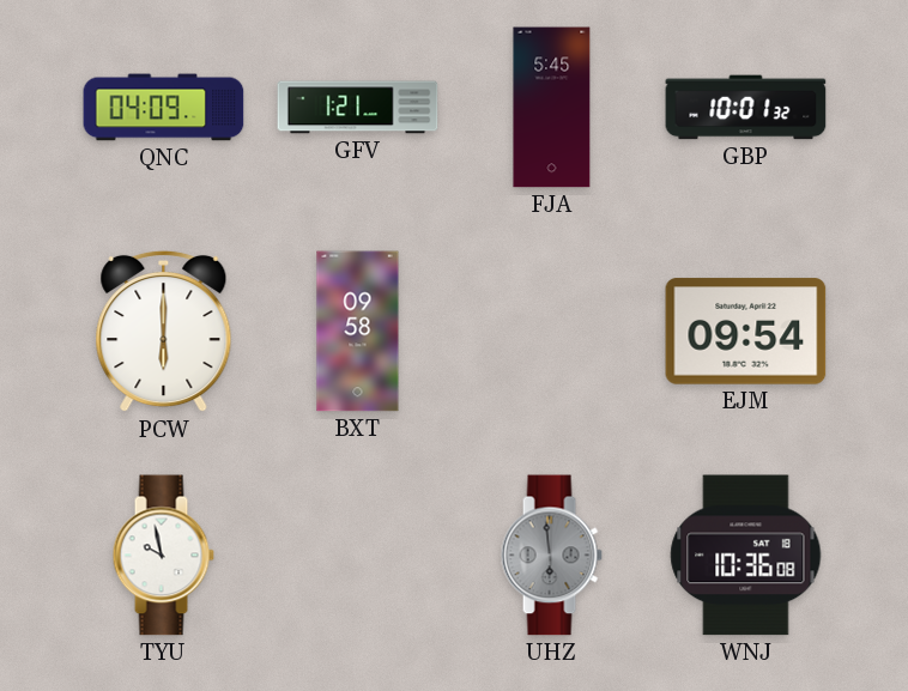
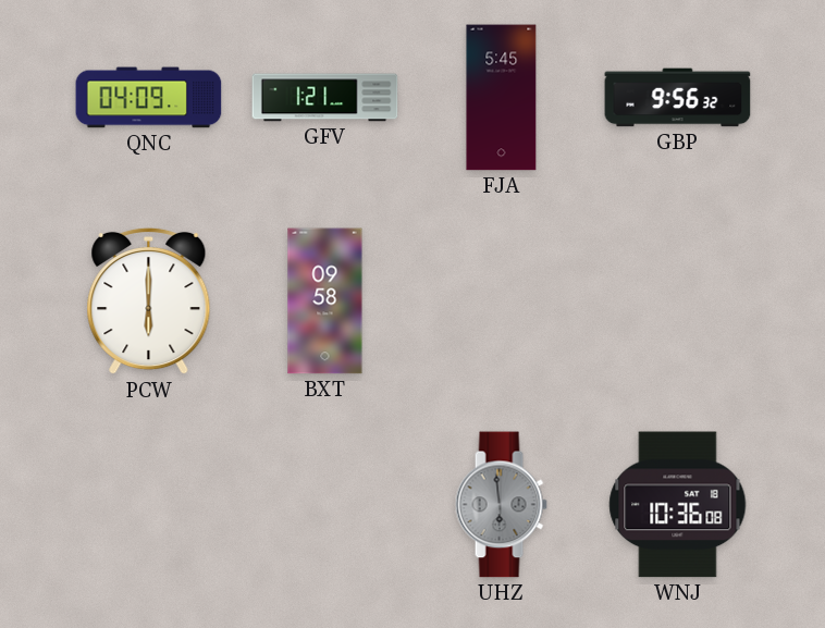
GBP: 10:01 -> 9:56 (678, 98)
EJM: 09:54 -> none (746, 332)
TYU: 9:58 -> none (163, 556)
